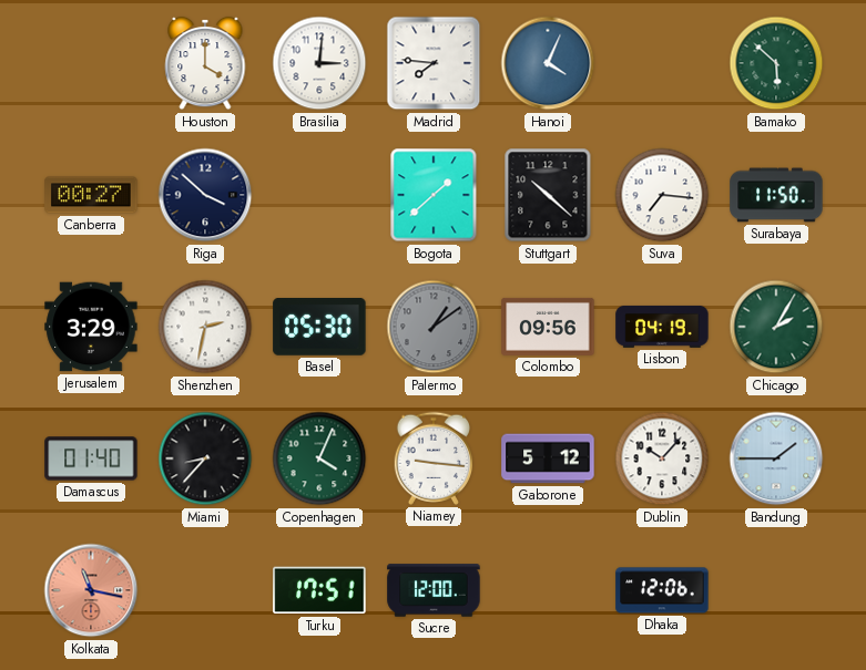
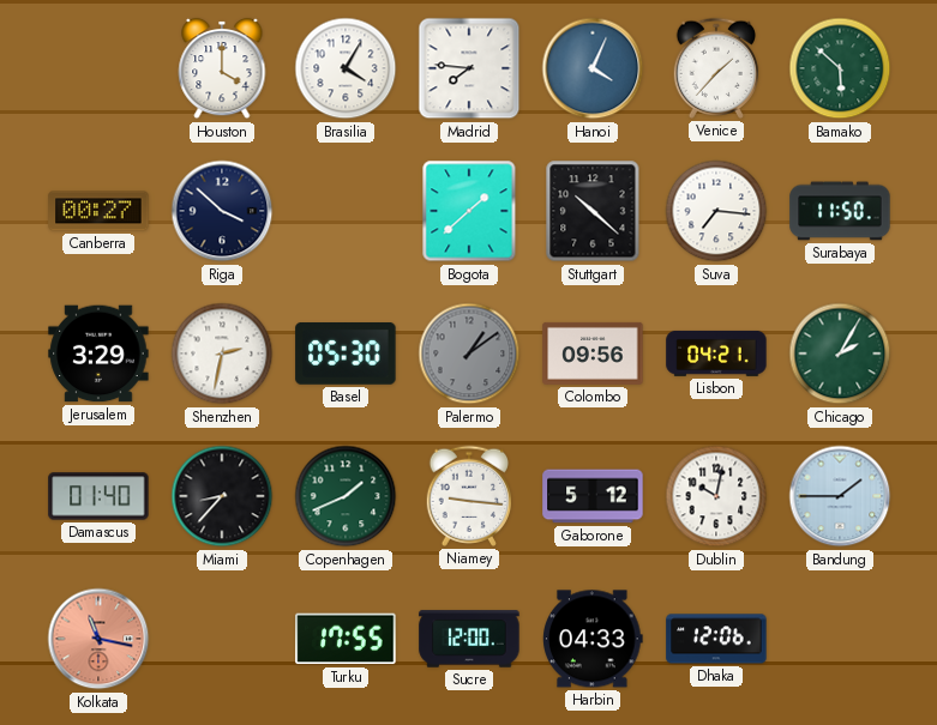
Brasilia: 3:01 -> 4:05 (346, 68)
Venice: none -> 1:37 (716, 68)
Lisbon: 04:19 -> 04:21 (716, 354)
Copenhagen: 4:04 -> 1:41 (346, 496)
Dublin: 10:07 -> 10:02 (716, 496)
Turku: 17:51 -> 17:55 (346, 639)
Harbin: none -> 04:33 (594, 639)
